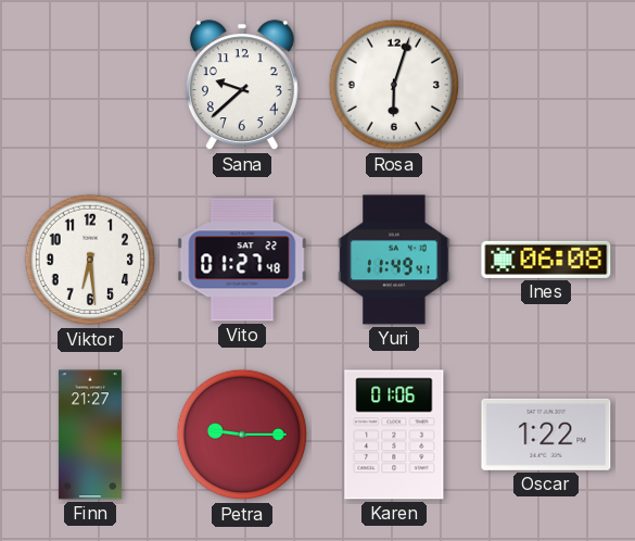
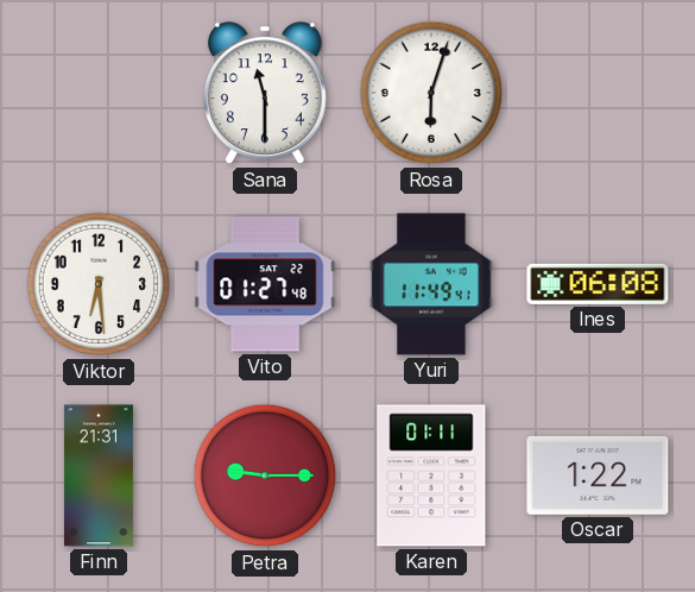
Sana: 9:38 -> 11:30 (265, 94)
Finn: 21:27 -> 21:31 (99, 476)
Karen: 01:06 -> 01:11 (431, 476)
